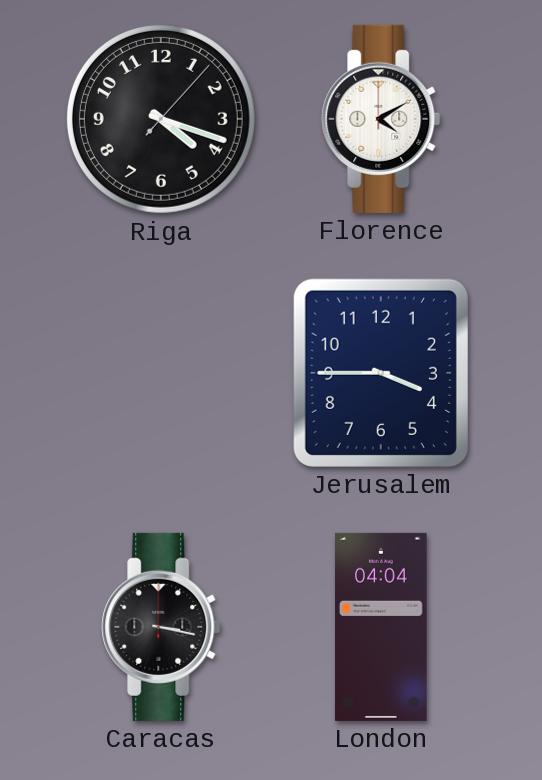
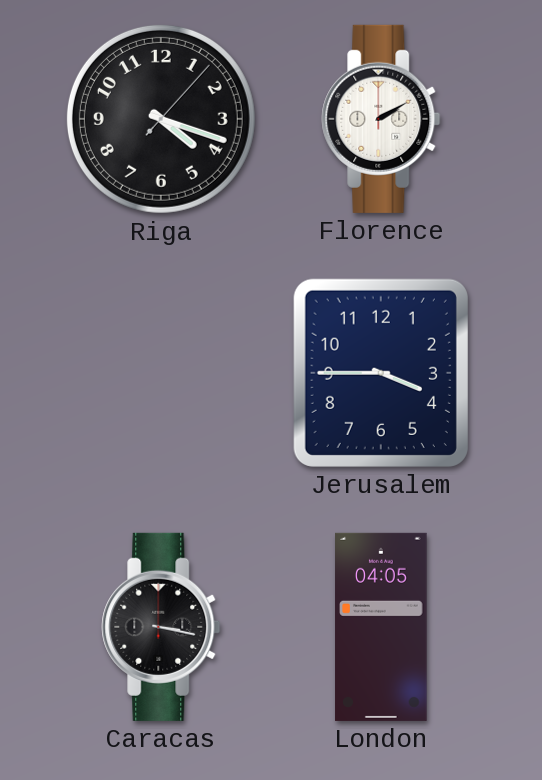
Florence: 4:10 -> 2:10 (381, 119)
London: 04:04 -> 04:05 (381, 627)
